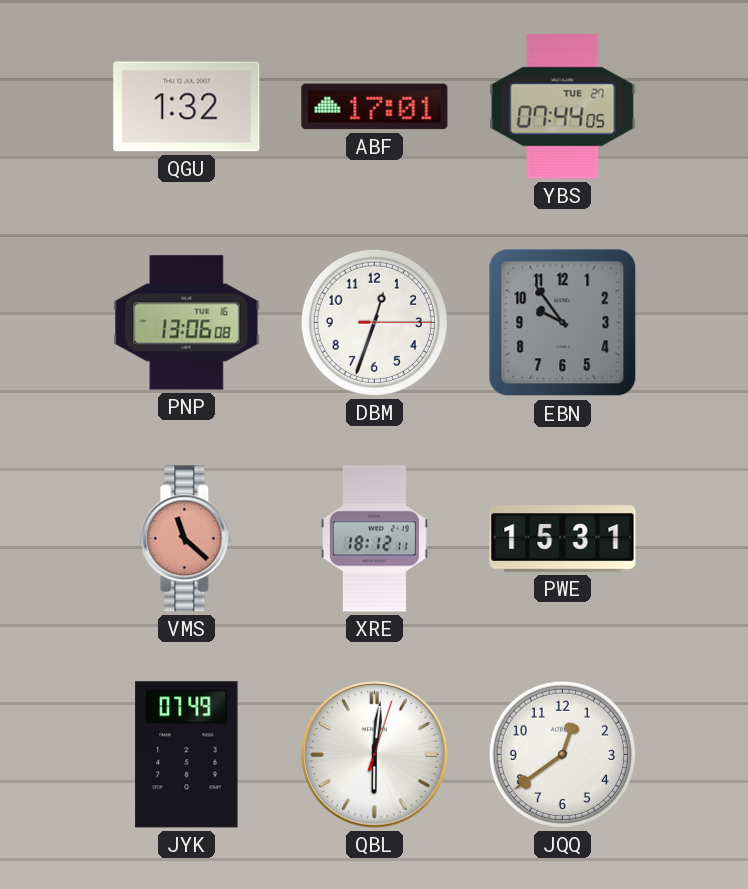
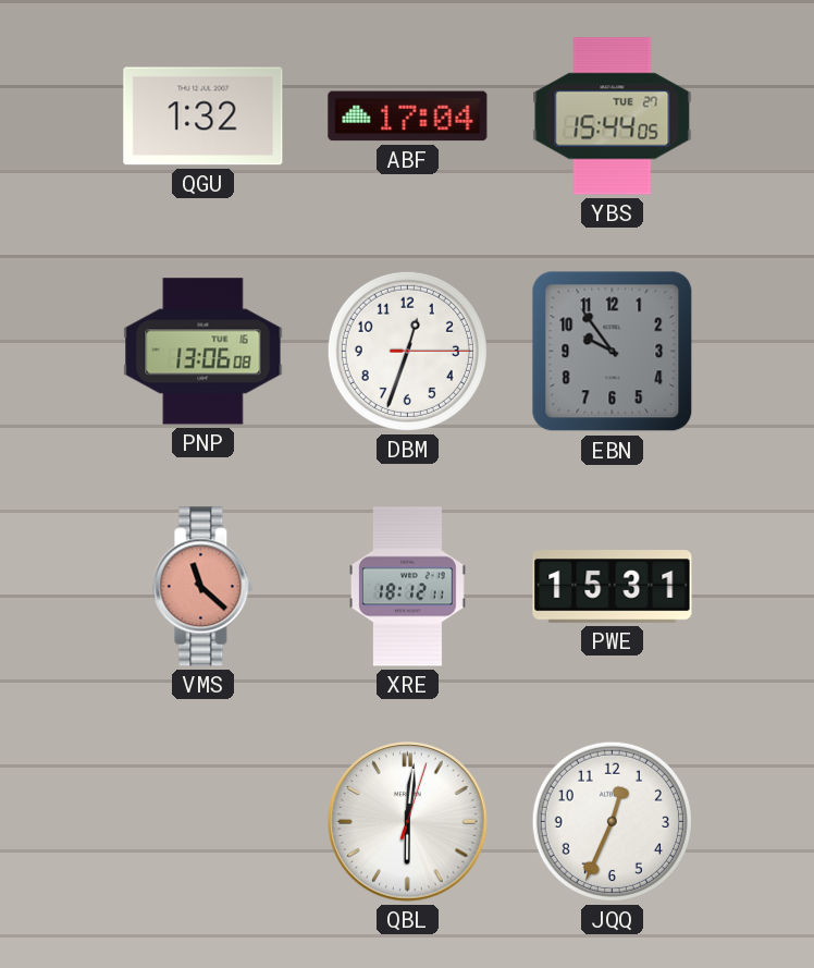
ABF: 17:01 -> 17:04 (408, 117)
YBS: 07:44 -> 15:44 (613, 117)
JYK: 07:49 -> none (187, 755)
JQQ: 12:39 -> 12:34 (612, 821)
